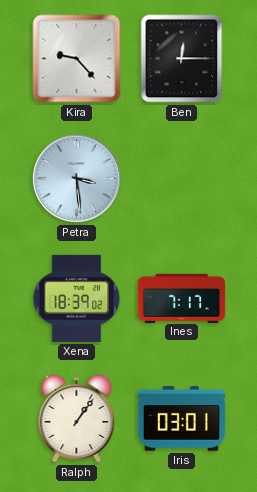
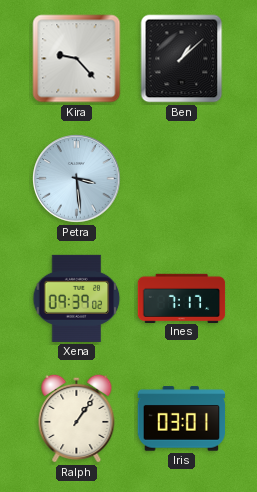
Ben: 12:15 -> 1:08 (182, 59)
Xena: 18:39 -> 09:39 (77, 298)
